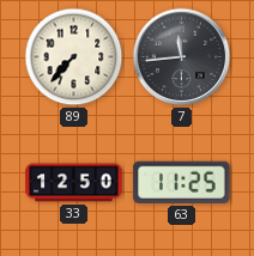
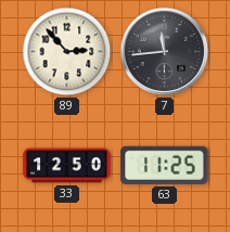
89: 7:37 -> 2:53 (67, 52)
